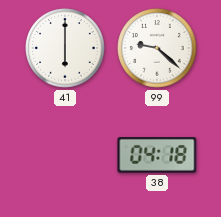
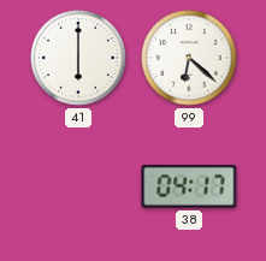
99: 9:22 -> 6:22 (189, 58)
38: 04:18 -> 04:17 (189, 188)
